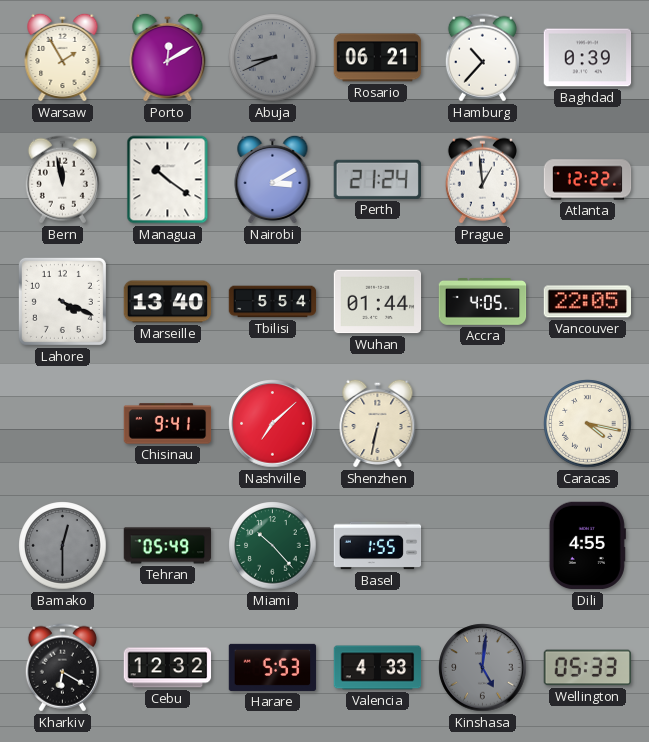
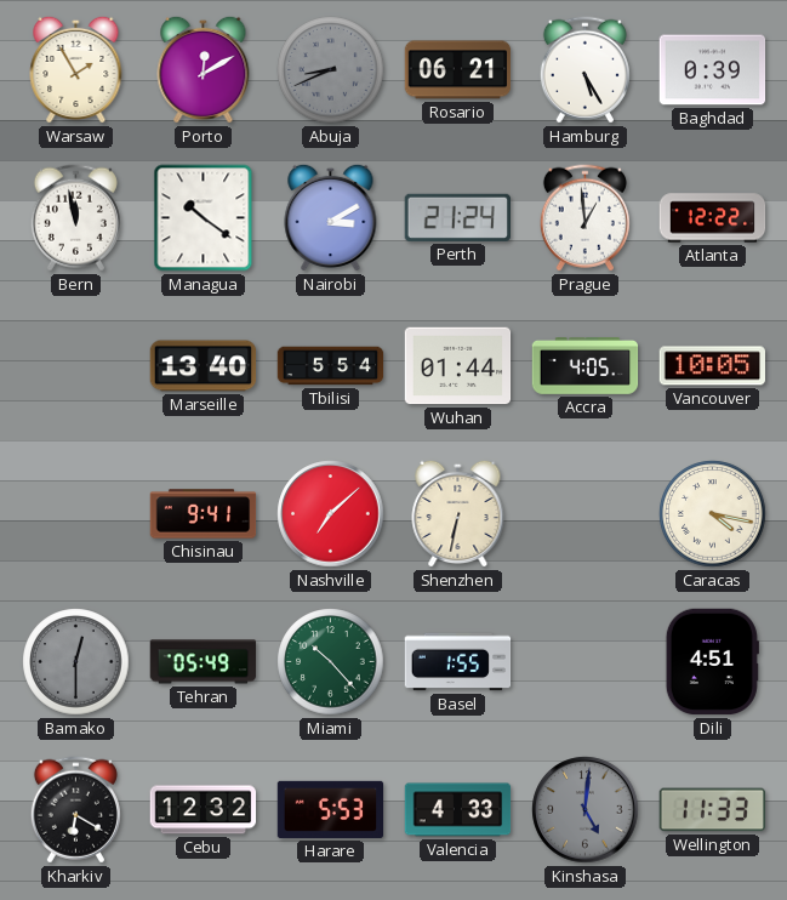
Hamburg: 10:37 -> 5:25 (584, 70)
Lahore: 4:19 -> none (62, 301)
Vancouver: 22:05 -> 10:05 (712, 366)
Dili: 4:55 -> 4:51 (712, 662)
Wellington: 05:33 -> 11:33 (713, 810)
